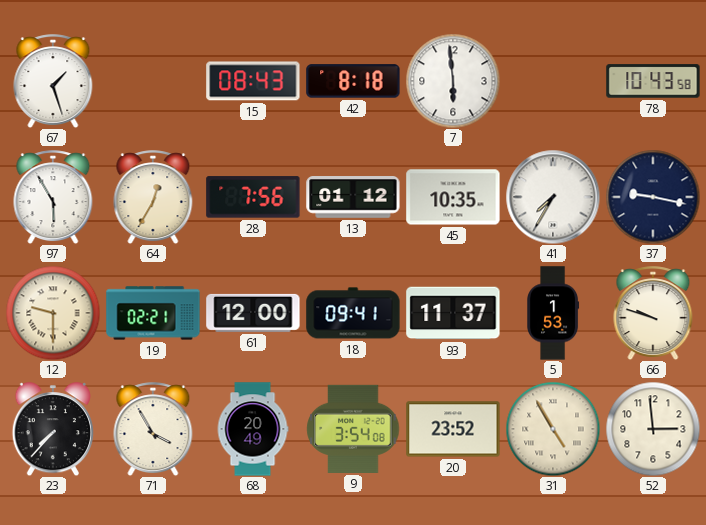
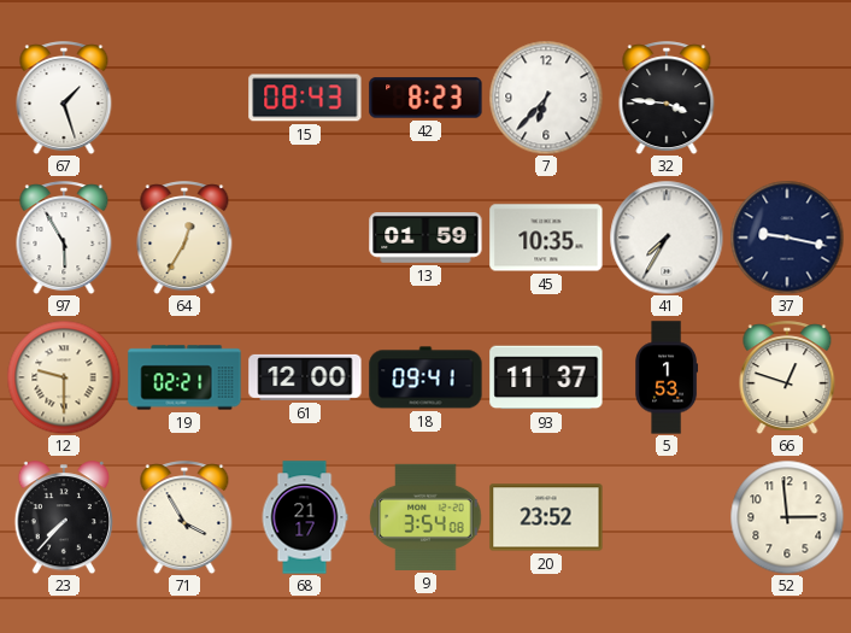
42: 8:18 -> 8:23 (425, 98)
7: 5:59 -> 6:37 (546, 98)
32: none -> 3:46 (667, 98)
78: 10:43 -> none (653, 81)
28: 7:56 -> none (253, 197)
13: 01:12 -> 01:59 (425, 239)
66: 9:48 -> 12:48 (787, 377)
68: 20:49 -> 21:17 (305, 517)
31: 4:55 -> none (553, 429)
